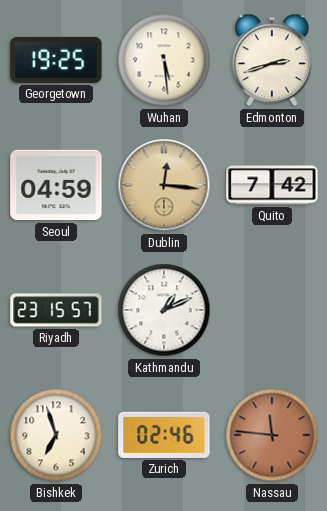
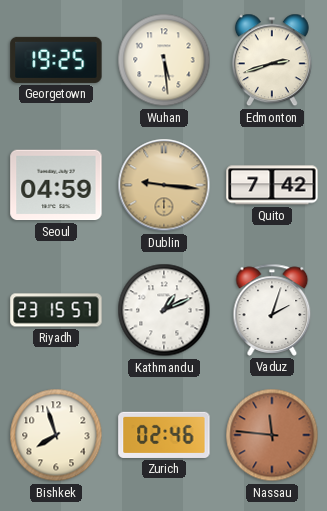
Dublin: 12:16 -> 9:16 (164, 185)
Vaduz: none -> 2:03 (272, 310)
Bishkek: 6:57 -> 7:57 (56, 435)
